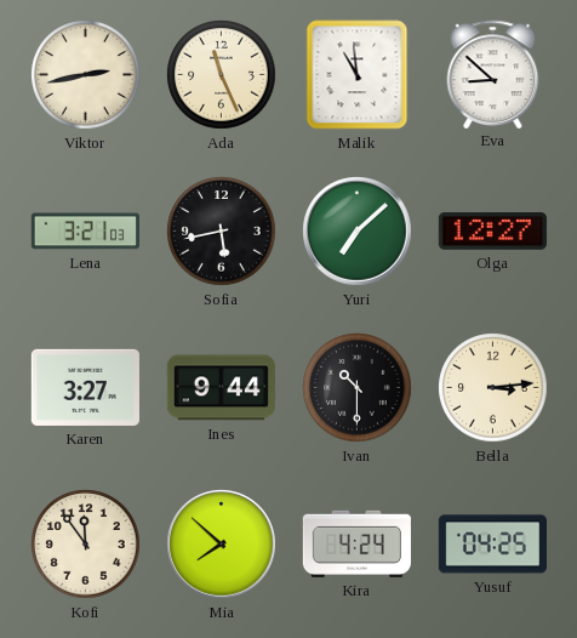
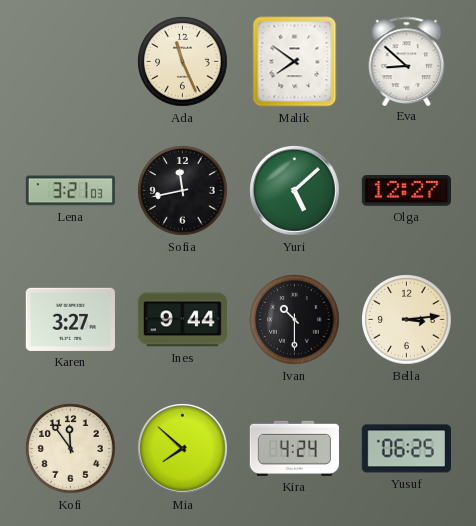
Viktor: 2:43 -> none (86, 75)
Malik: 10:59 -> 7:51 (295, 62)
Sofia: 5:43 -> 11:43 (183, 191)
Yuri: 7:08 -> 5:08 (295, 191)
Yusuf: 04:25 -> 06:25 (406, 449)
